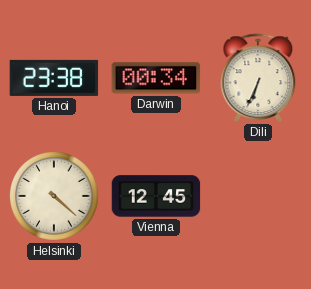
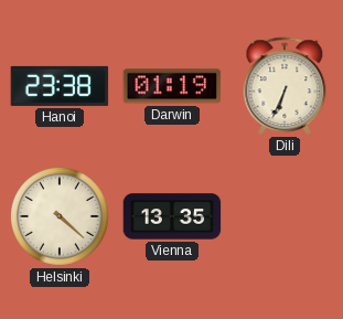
Darwin: 00:34 -> 01:19 (172, 86)
Vienna: 12:45 -> 13:35 (172, 216)
